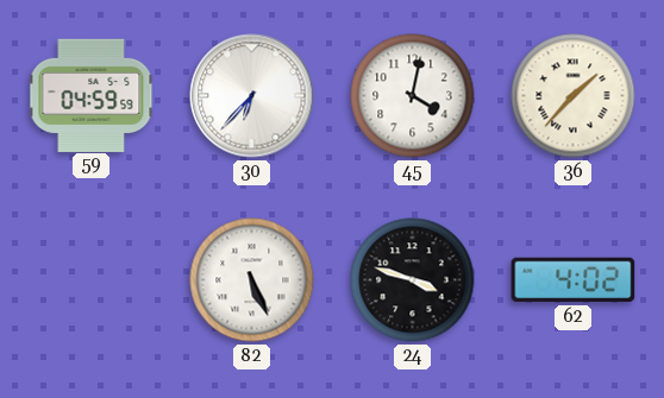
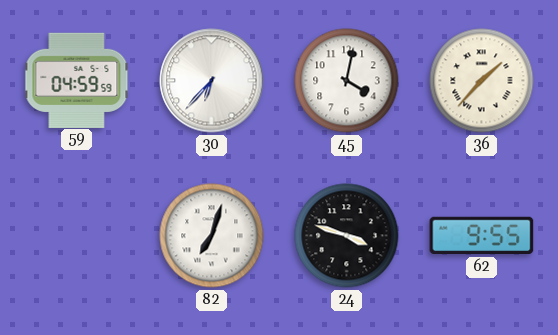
82: 5:26 -> 7:03 (212, 236)
62: 4:02 -> 9:55 (482, 236)
